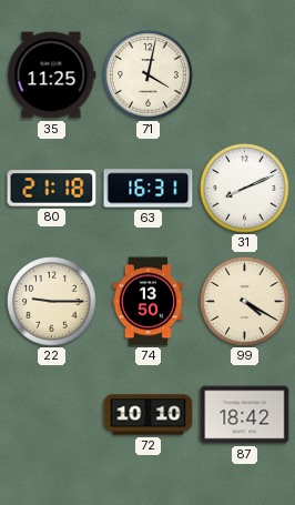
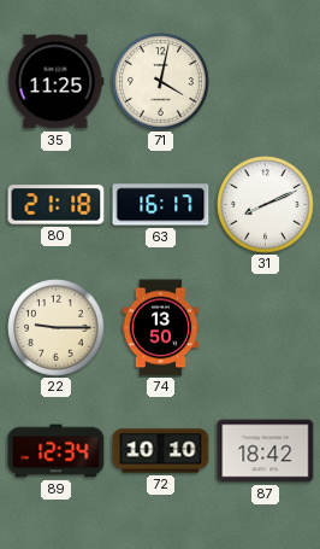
63: 16:31 -> 16:17 (161, 205)
99: 4:20 -> none (245, 302)
89: none -> 12:34 (57, 451)
